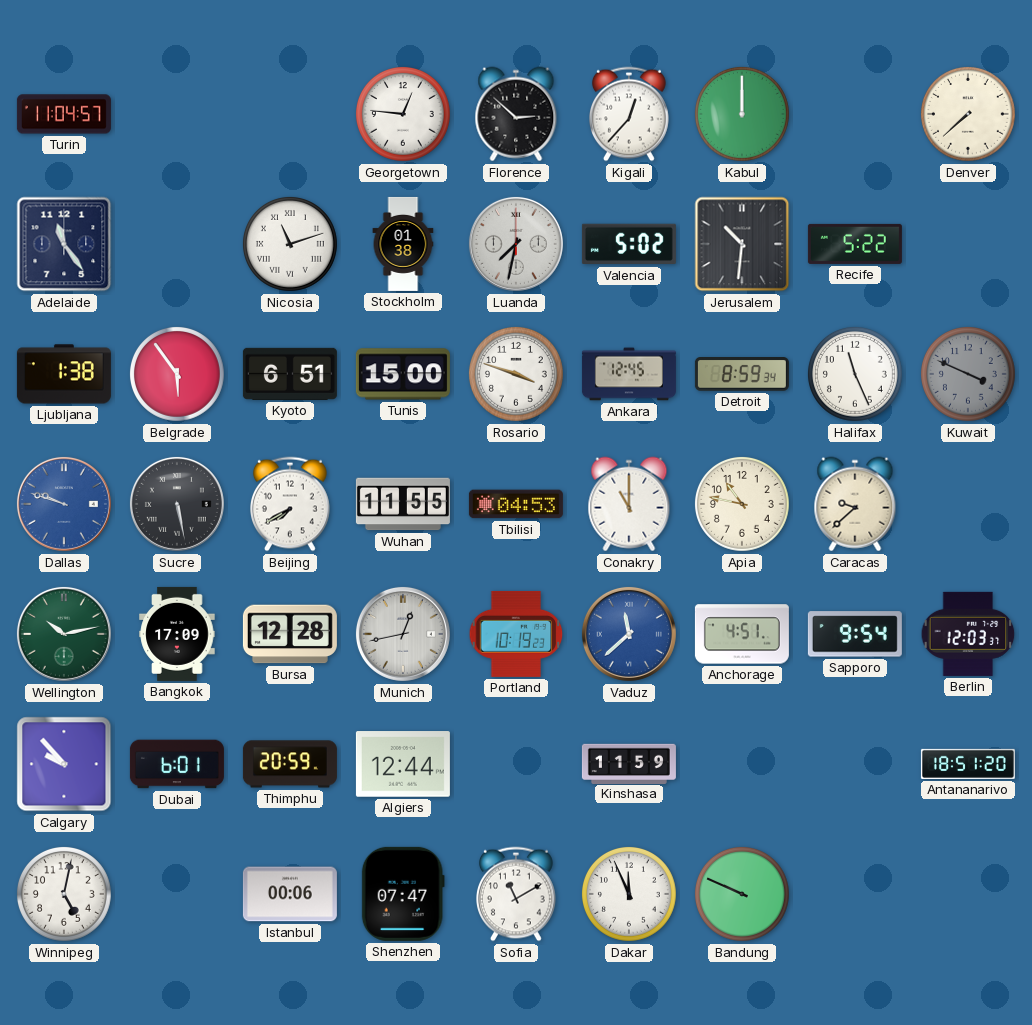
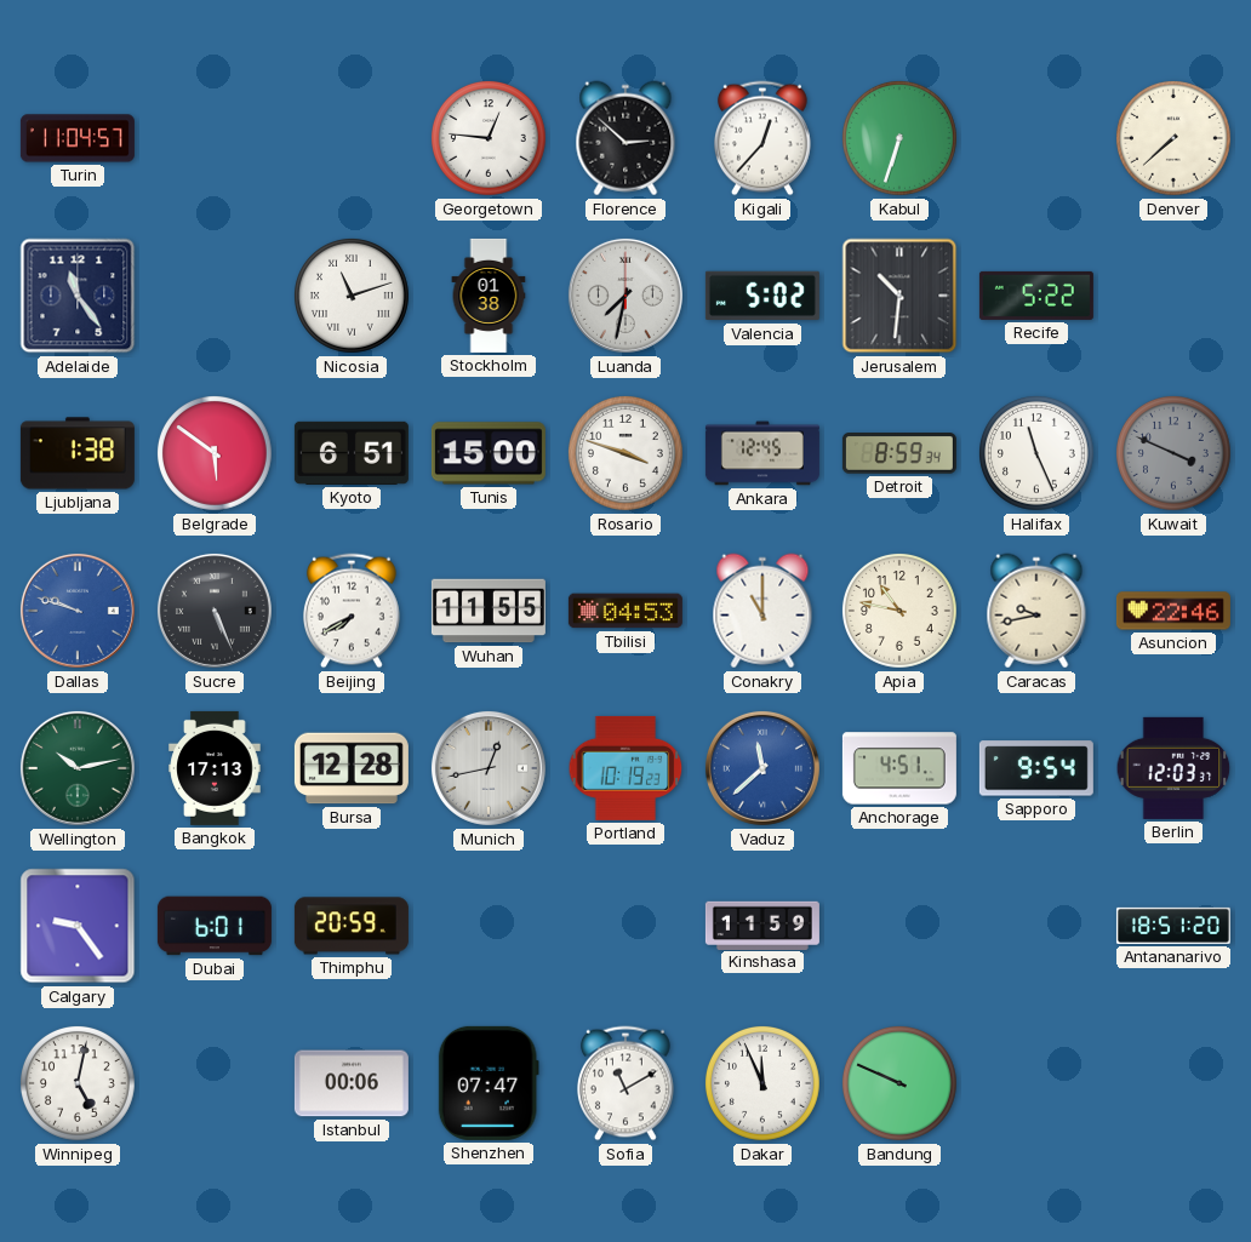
Kabul: 12:00 -> 6:33 (899, 138)
Belgrade: 5:54 -> 5:51 (215, 453)
Sucre: 5:28 -> 5:26 (215, 611)
Caracas: 9:38 -> 9:43 (1036, 611)
Asuncion: none -> 22:46 (1173, 611)
Bangkok: 17:09 -> 17:13 (215, 768)
Calgary: 9:53 -> 9:24 (78, 926)
Algiers: 12:44 -> none (403, 764)
